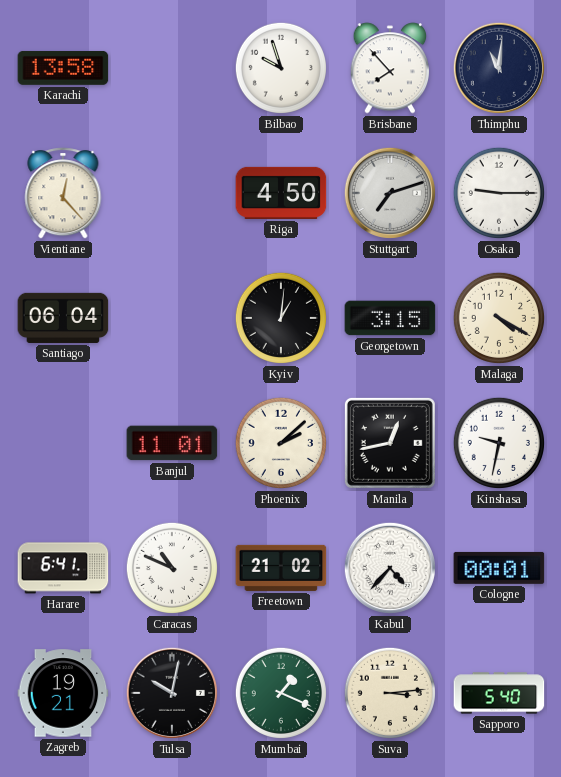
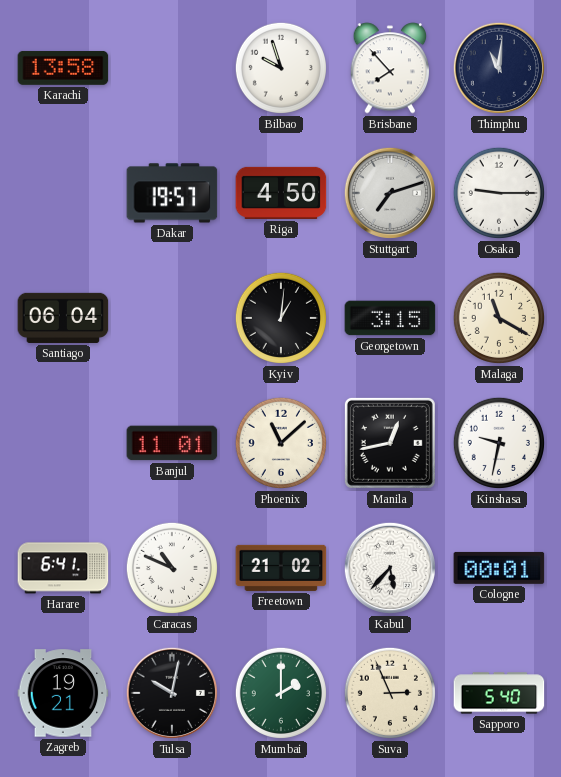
Vientiane: 12:23 -> none (63, 193)
Dakar: none -> 19:57 (172, 193)
Malaga: 4:20 -> 11:20 (499, 318)
Phoenix: 2:08 -> 11:08 (281, 443)
Kabul: 4:37 -> 5:37 (390, 568)
Mumbai: 1:19 -> 2:00 (281, 693)
Suva: 3:14 -> 2:56 (390, 693)
